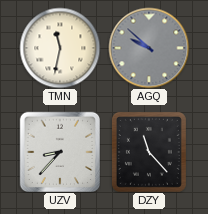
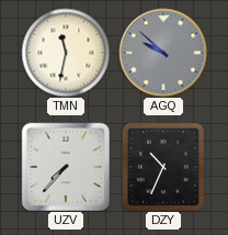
UZV: 8:37 -> 7:37 (65, 166)
DZY: 11:23 -> 10:34 (163, 167)
